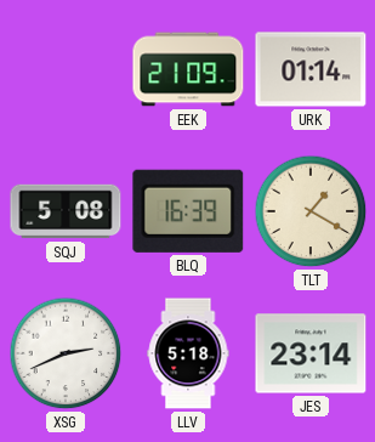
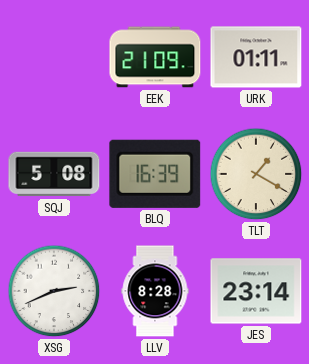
URK: 01:14 -> 01:11 (256, 57)
LLV: 5:18 -> 8:28 (155, 291)
